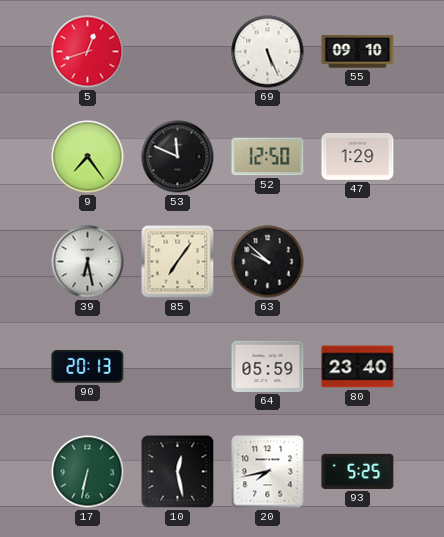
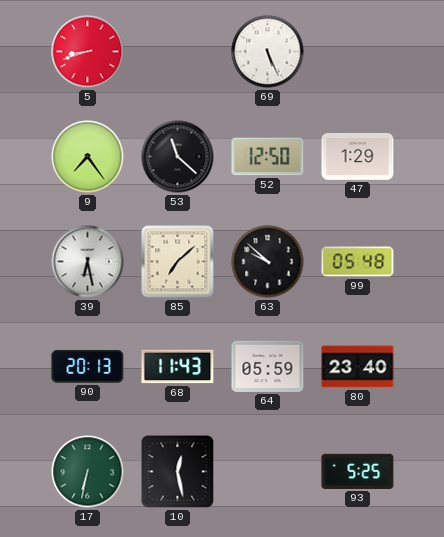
5: 12:42 -> 8:42 (88, 52)
55: 09:10 -> none (358, 52)
53: 11:49 -> 11:22 (178, 157)
85: 7:06 -> 7:08 (178, 262)
99: none -> 05:48 (358, 262)
68: none -> 11:43 (178, 367)
20: 7:43 -> none (268, 472)
